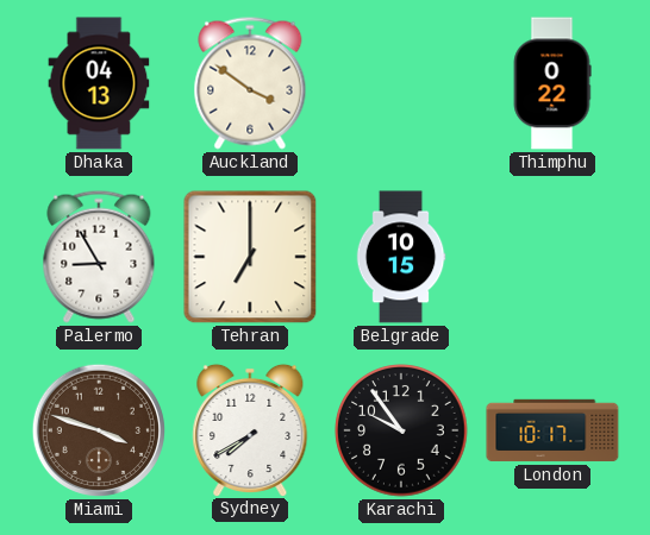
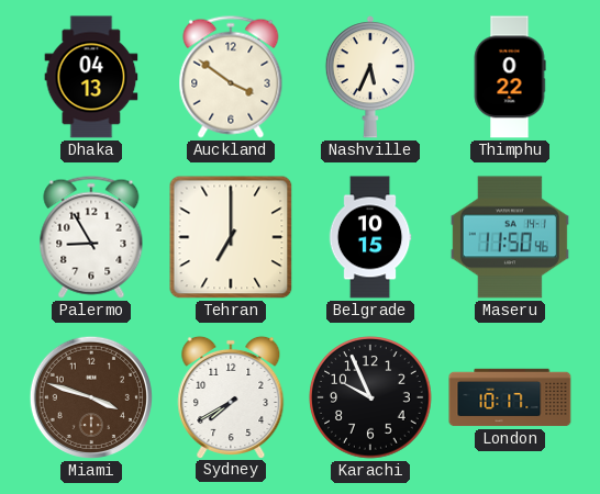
Nashville: none -> 5:34 (370, 77)
Maseru: none -> 11:50 (510, 237)
Karachi: 9:54 -> 9:56 (370, 397)
